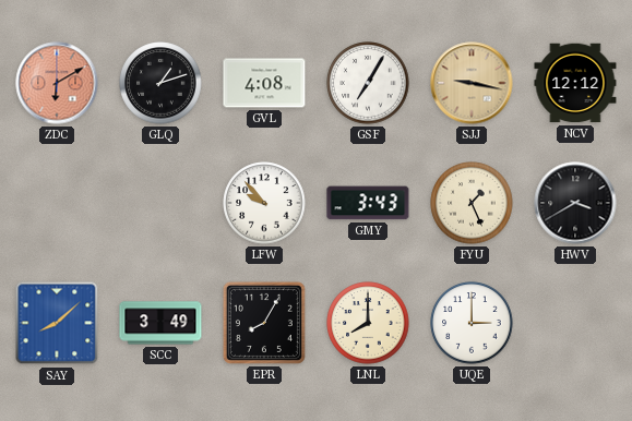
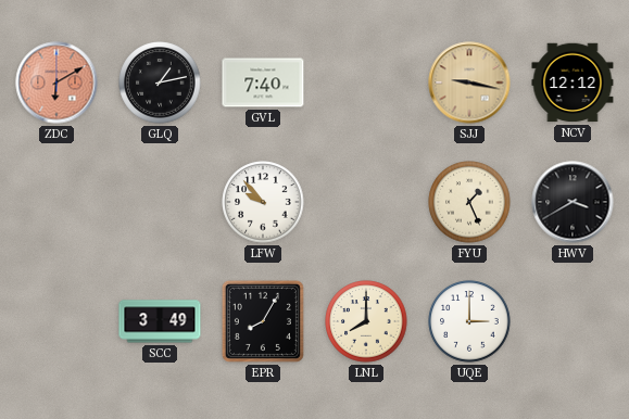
GLQ: 1:12 -> 1:13 (160, 82)
GVL: 4:08 -> 7:40 (263, 82)
GSF: 7:05 -> none (368, 83)
GMY: 3:43 -> none (368, 203)
SAY: 8:08 -> none (57, 323)
